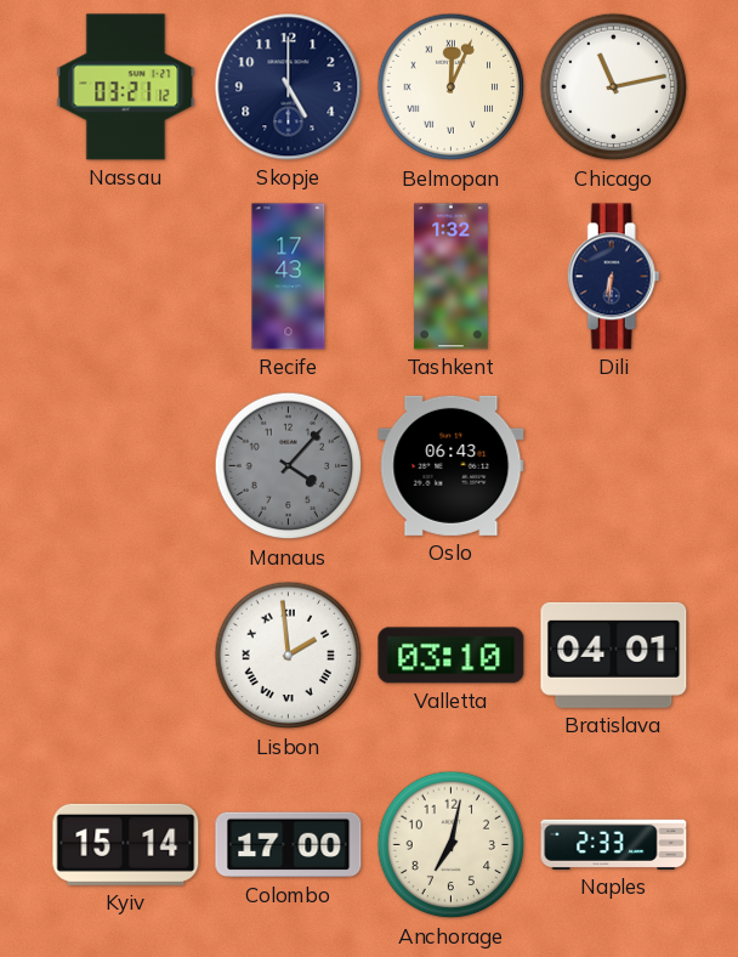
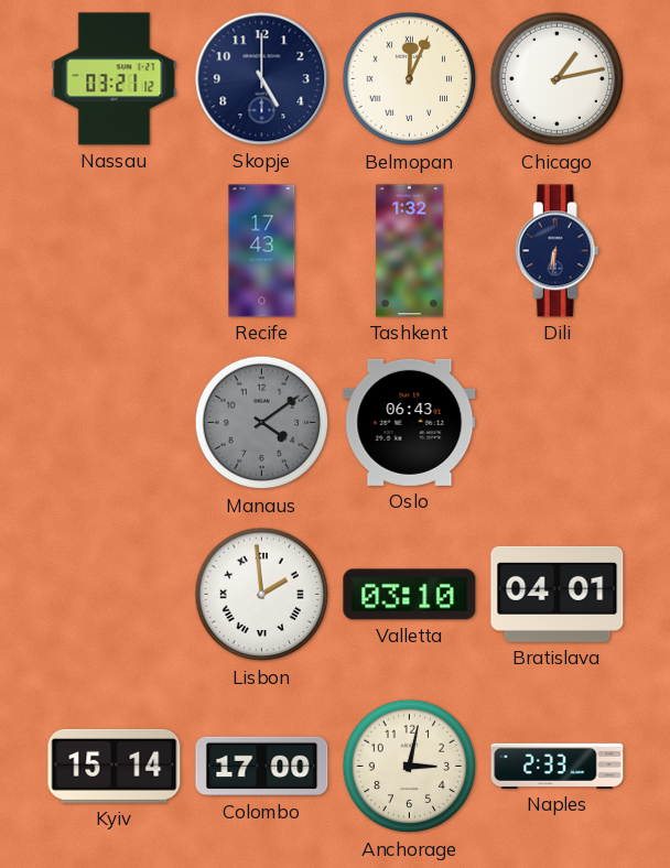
Chicago: 11:13 -> 1:13 (558, 79)
Manaus: 4:07 -> 4:09 (262, 423)
Anchorage: 7:02 -> 3:02 (410, 767)
